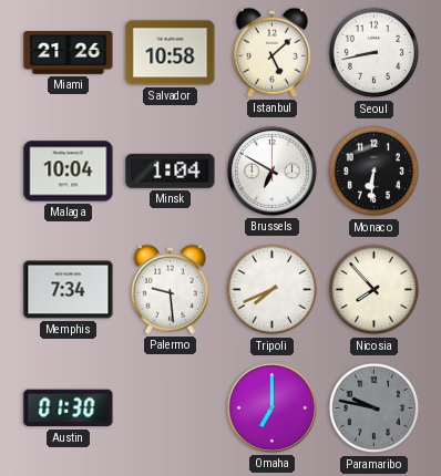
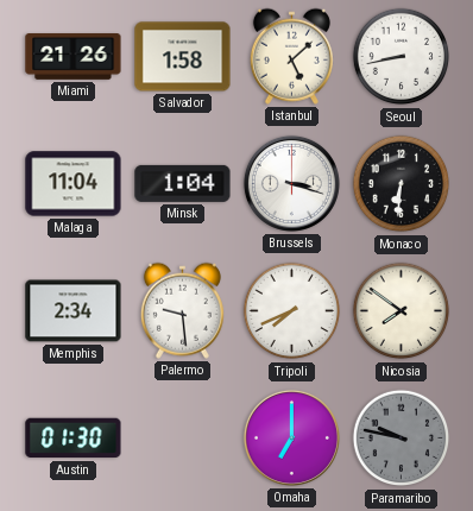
Salvador: 10:58 -> 1:58 (183, 57)
Malaga: 10:04 -> 11:04 (74, 184)
Brussels: 6:50 -> 3:18 (291, 183)
Memphis: 7:34 -> 2:34 (74, 311)
Nicosia: 7:53 -> 7:51 (402, 311)
